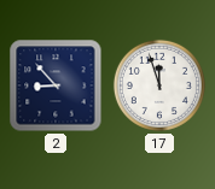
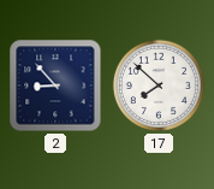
17: 11:57 -> 7:52 (159, 85)
